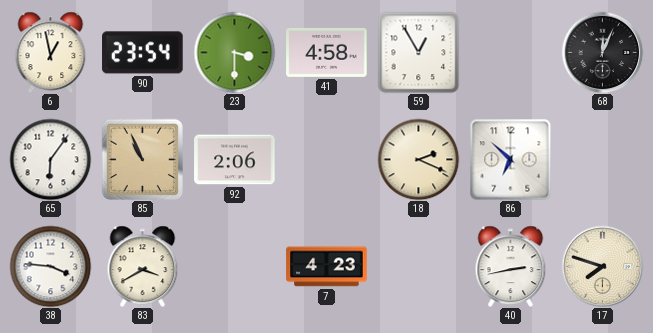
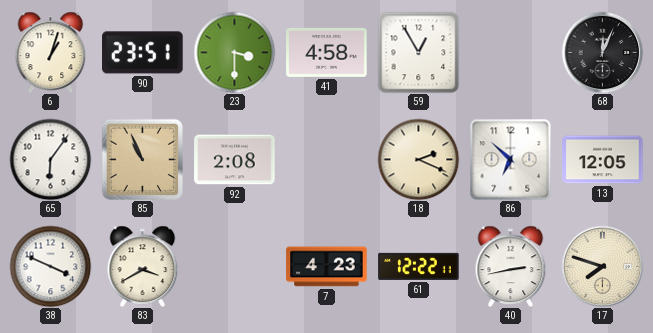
6: 12:58 -> 1:03 (51, 52)
90: 23:54 -> 23:51 (143, 53)
92: 2:06 -> 2:08 (235, 160)
13: none -> 12:05 (603, 160)
38: 3:46 -> 3:49 (50, 266)
61: none -> 12:22 (419, 266)
